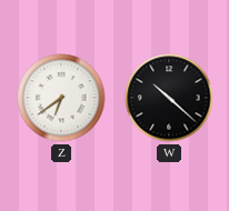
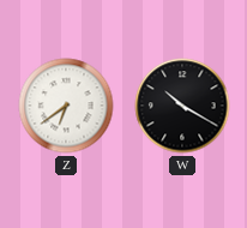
W: 10:22 -> 10:20 (182, 106)
